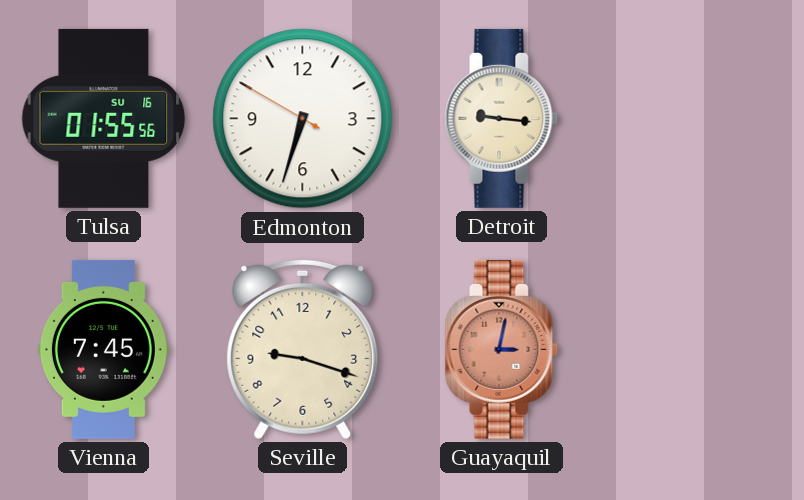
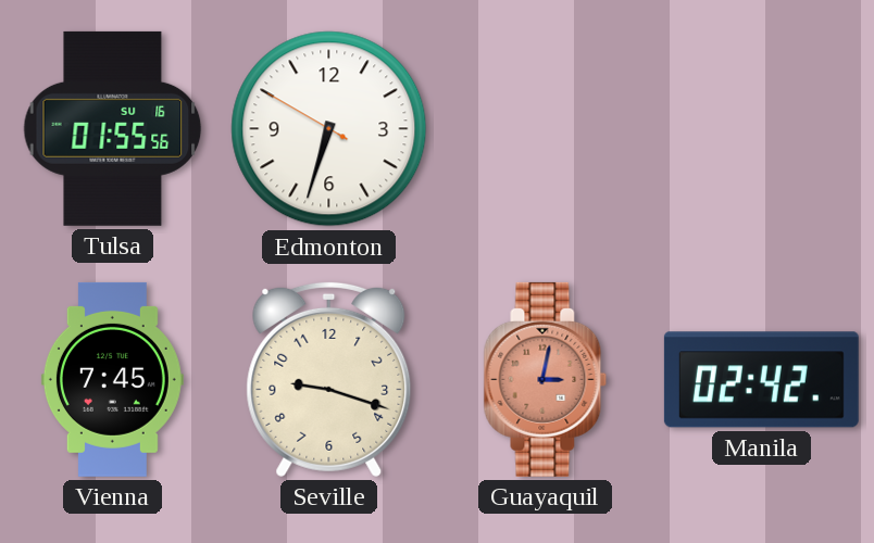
Detroit: 9:16 -> none (502, 118)
Manila: none -> 02:42 (761, 380)
